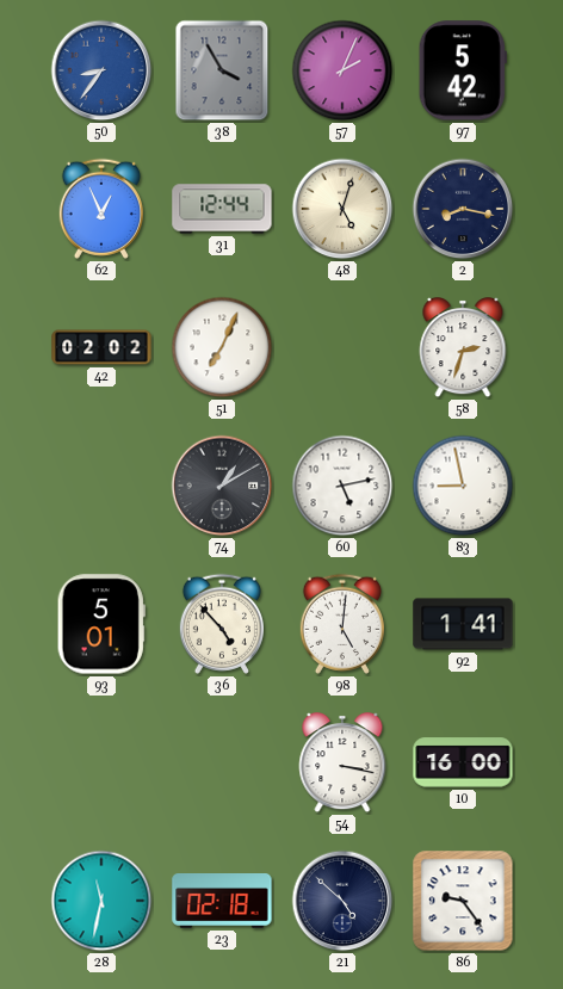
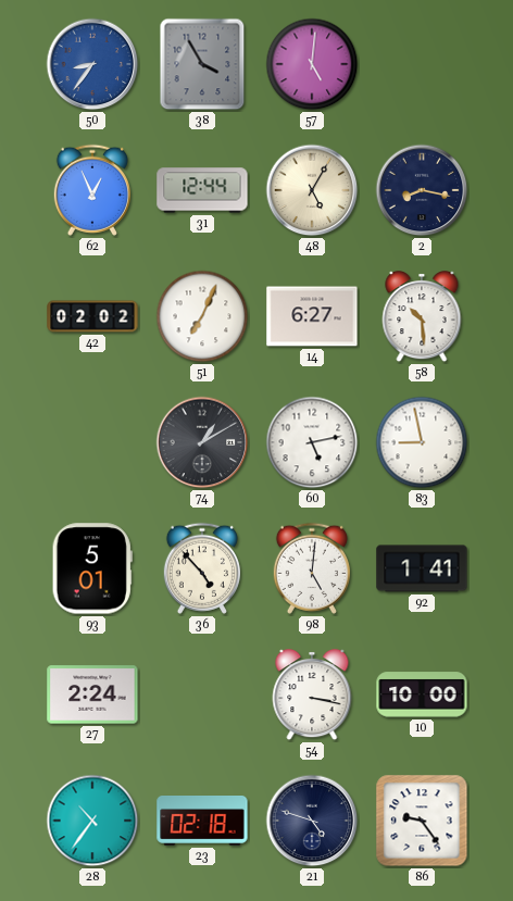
57: 2:04 -> 5:01 (312, 64)
97: 5:42 -> none (463, 70)
48: 5:03 -> 5:05 (312, 190)
14: none -> 6:27 (312, 316)
58: 2:33 -> 10:29 (422, 317)
27: none -> 2:24 (92, 694)
10: 16:00 -> 10:00 (422, 694)
28: 11:32 -> 10:36 (92, 821)
21: 4:52 -> 4:48 (312, 821)
